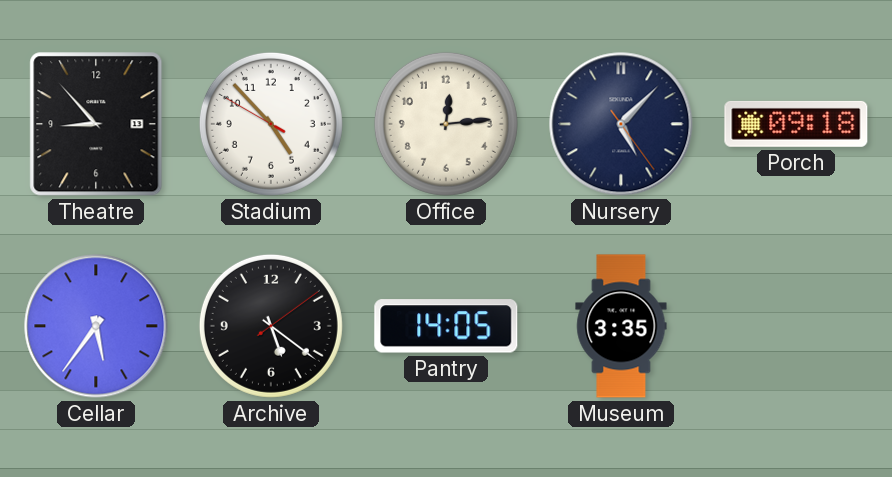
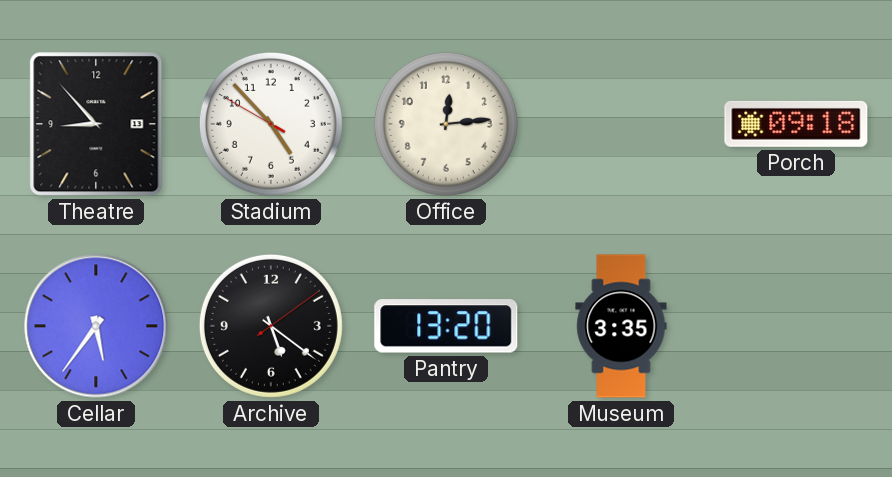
Nursery: 5:07 -> none (621, 124)
Pantry: 14:05 -> 13:20 (446, 326)
